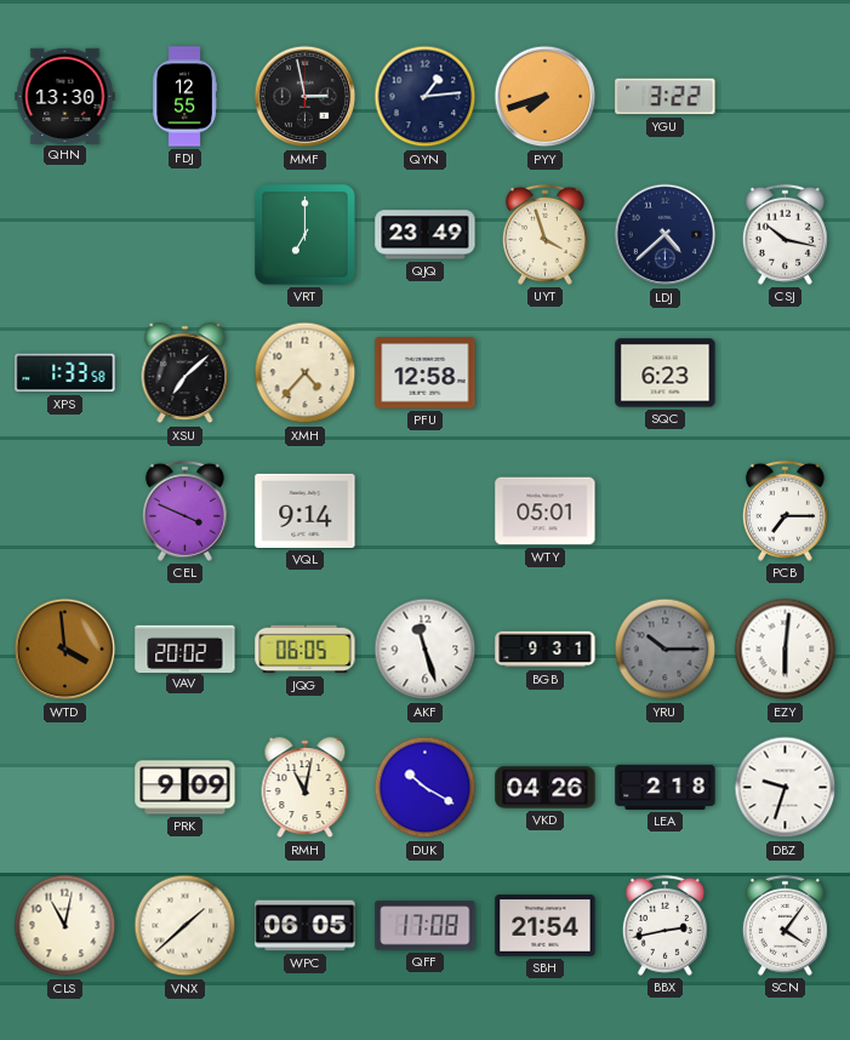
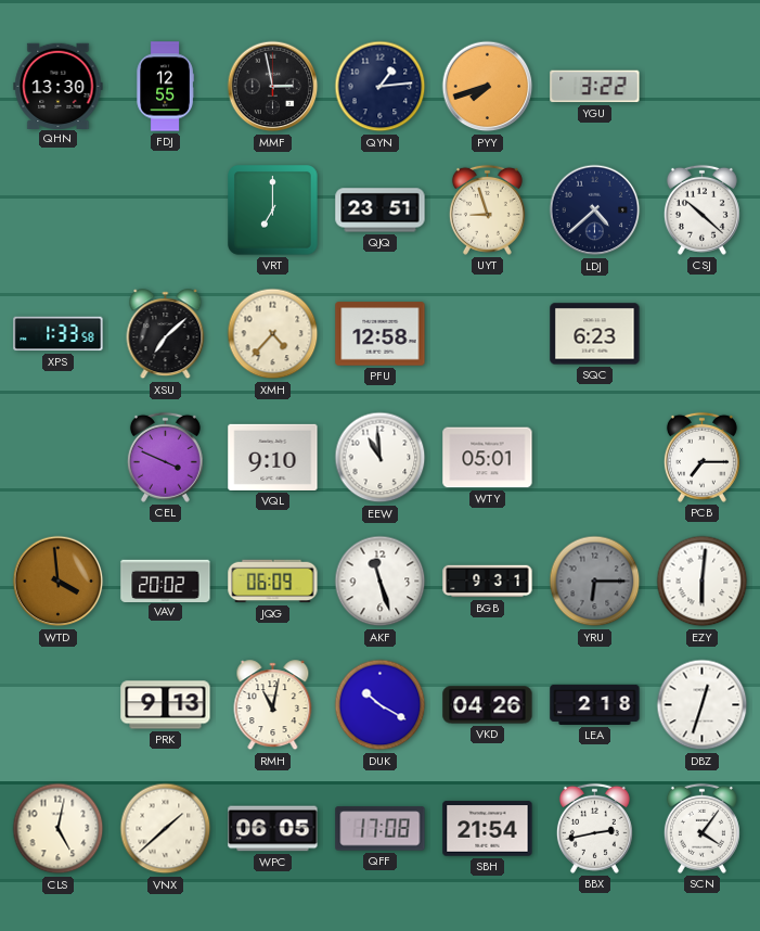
QJQ: 23:49 -> 23:51 (381, 211)
UYT: 3:57 -> 8:57 (487, 209)
CSJ: 10:17 -> 10:22 (701, 209)
VQL: 9:14 -> 9:10 (273, 457)
EEW: none -> 10:59 (381, 458)
JQG: 06:05 -> 06:09 (273, 582)
YRU: 10:15 -> 6:15 (595, 582)
PRK: 9:09 -> 9:13 (166, 705)
DBZ: 9:33 -> 12:33 (703, 705)
CLS: 11:02 -> 5:02 (59, 829)
